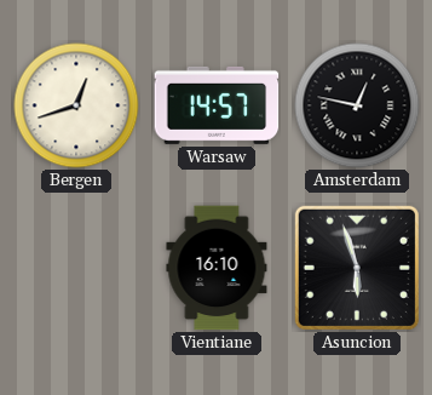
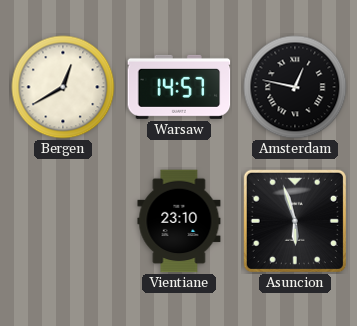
Bergen: 12:42 -> 12:40 (63, 87)
Vientiane: 16:10 -> 23:10 (179, 221)
